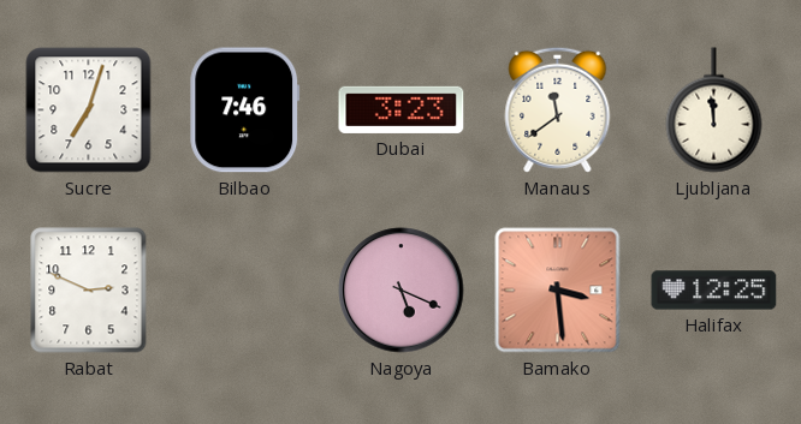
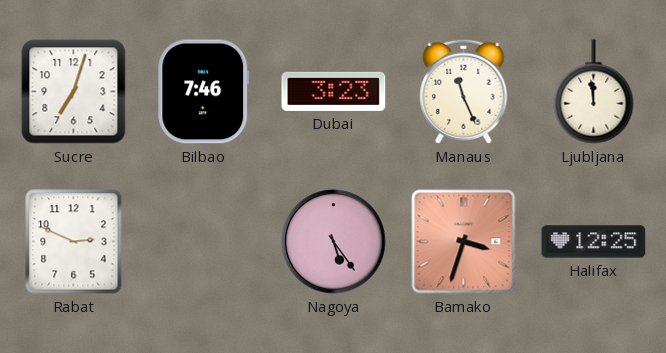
Manaus: 11:39 -> 11:26 (464, 91)
Nagoya: 5:19 -> 5:24 (334, 242)
Bamako: 3:29 -> 3:33 (464, 242)
